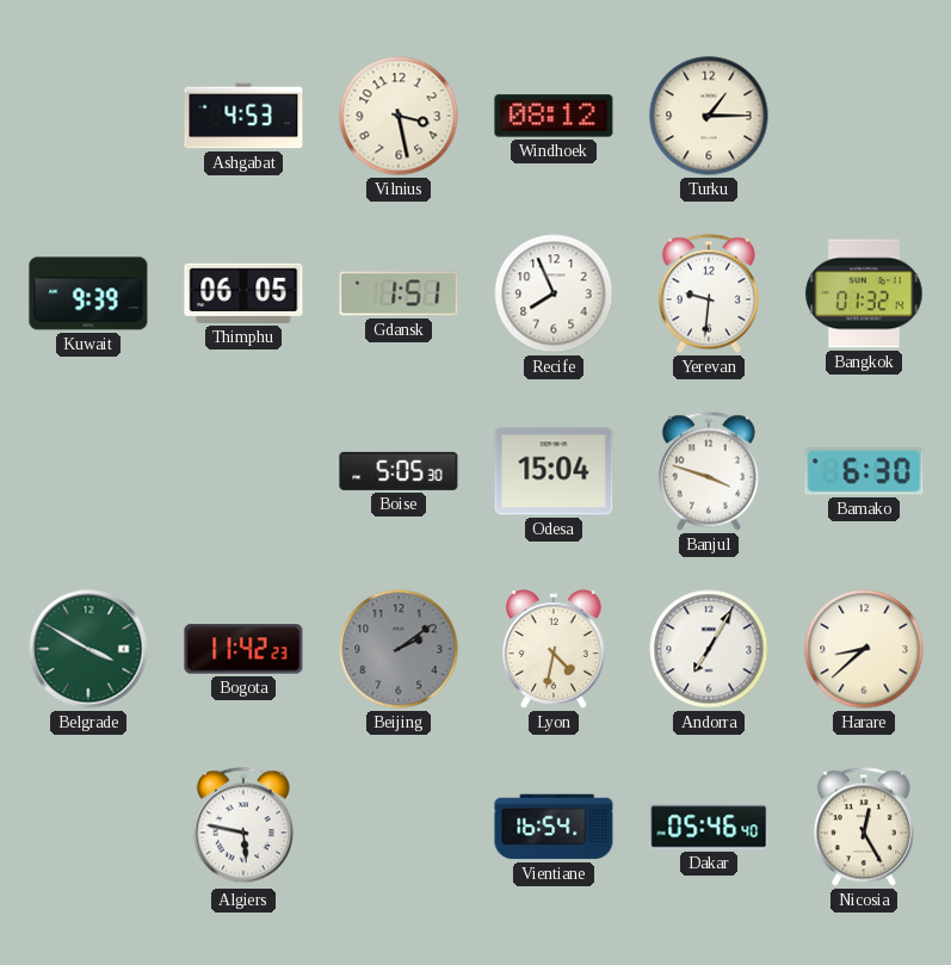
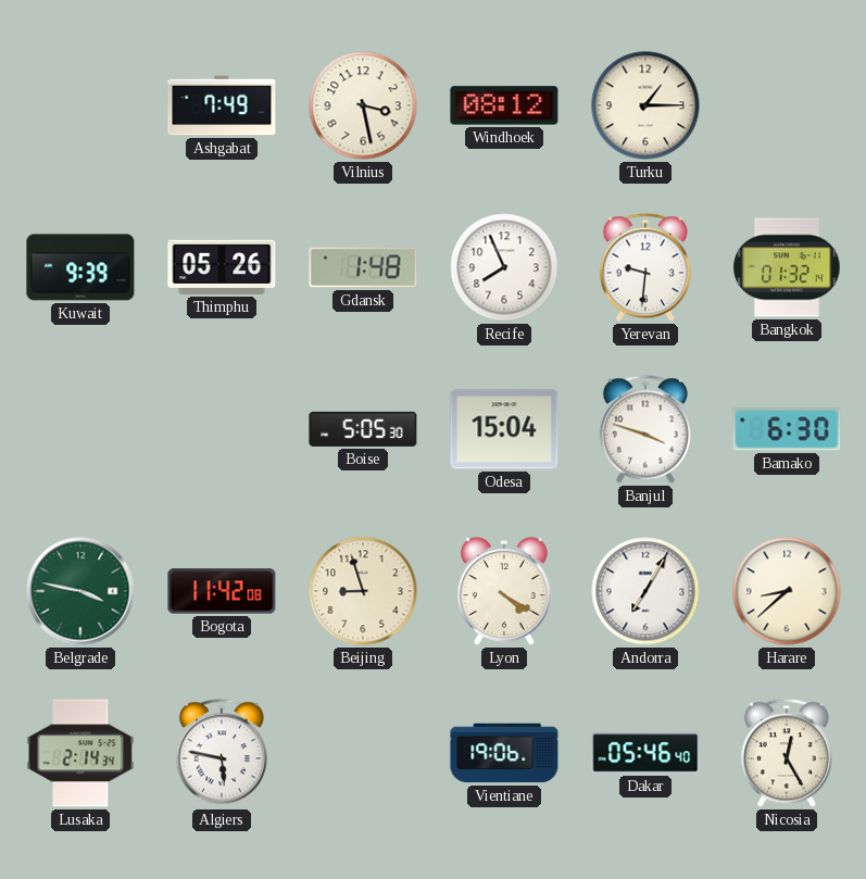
Ashgabat: 4:53 -> 7:49 (222, 105)
Thimphu: 06:05 -> 05:26 (222, 267)
Gdansk: 1:51 -> 1:48 (363, 267)
Belgrade: 3:50 -> 3:47 (80, 591)
Bogota: 11:42:23 -> 11:42:08 (222, 591)
Beijing: 2:09 -> 8:57 (363, 591)
Beijing dial: grey -> cream (363, 591)
Lyon: 4:32 -> 4:20 (505, 591)
Lusaka: none -> 2:14 (80, 753)
Vientiane: 16:54 -> 19:06 (504, 753)
